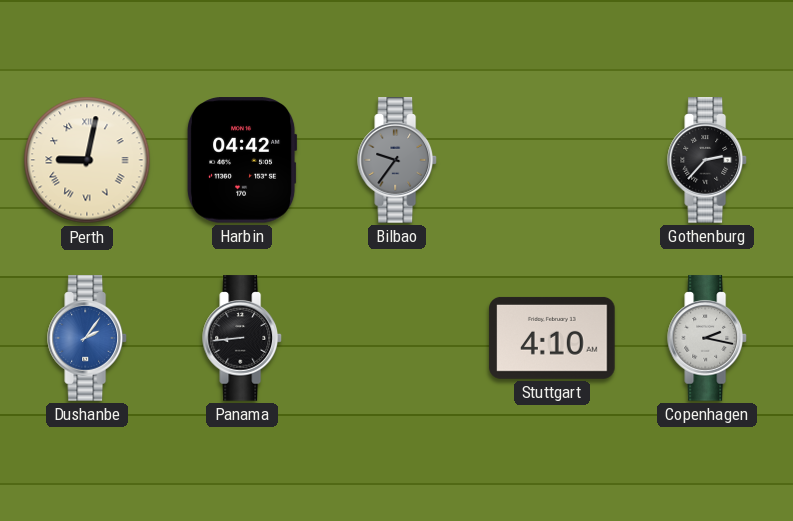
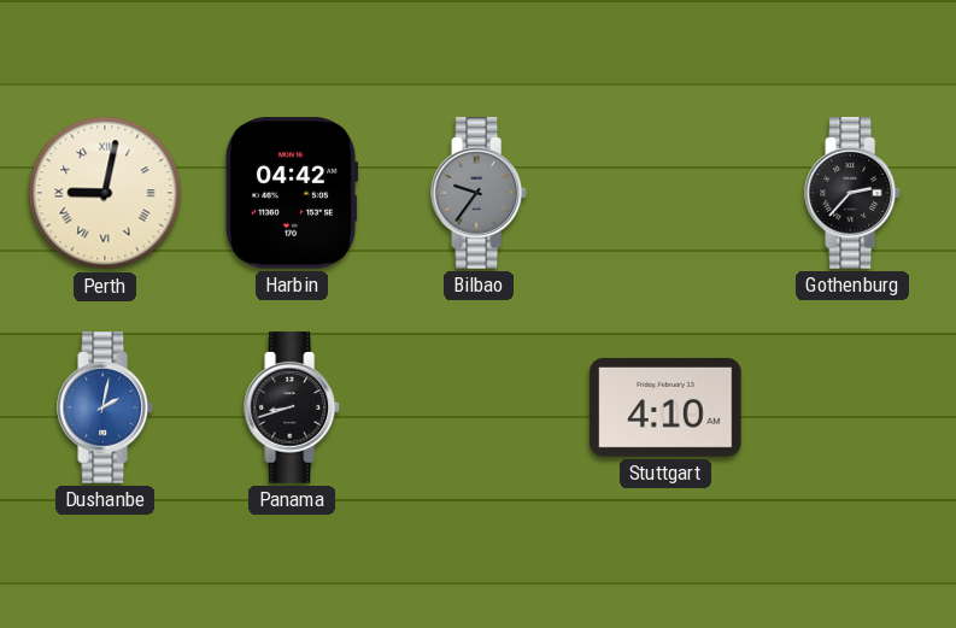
Dushanbe: 2:06 -> 2:02 (106, 407)
Panama: 8:44 -> 8:42 (293, 407)
Copenhagen: 2:17 -> none (708, 338)
